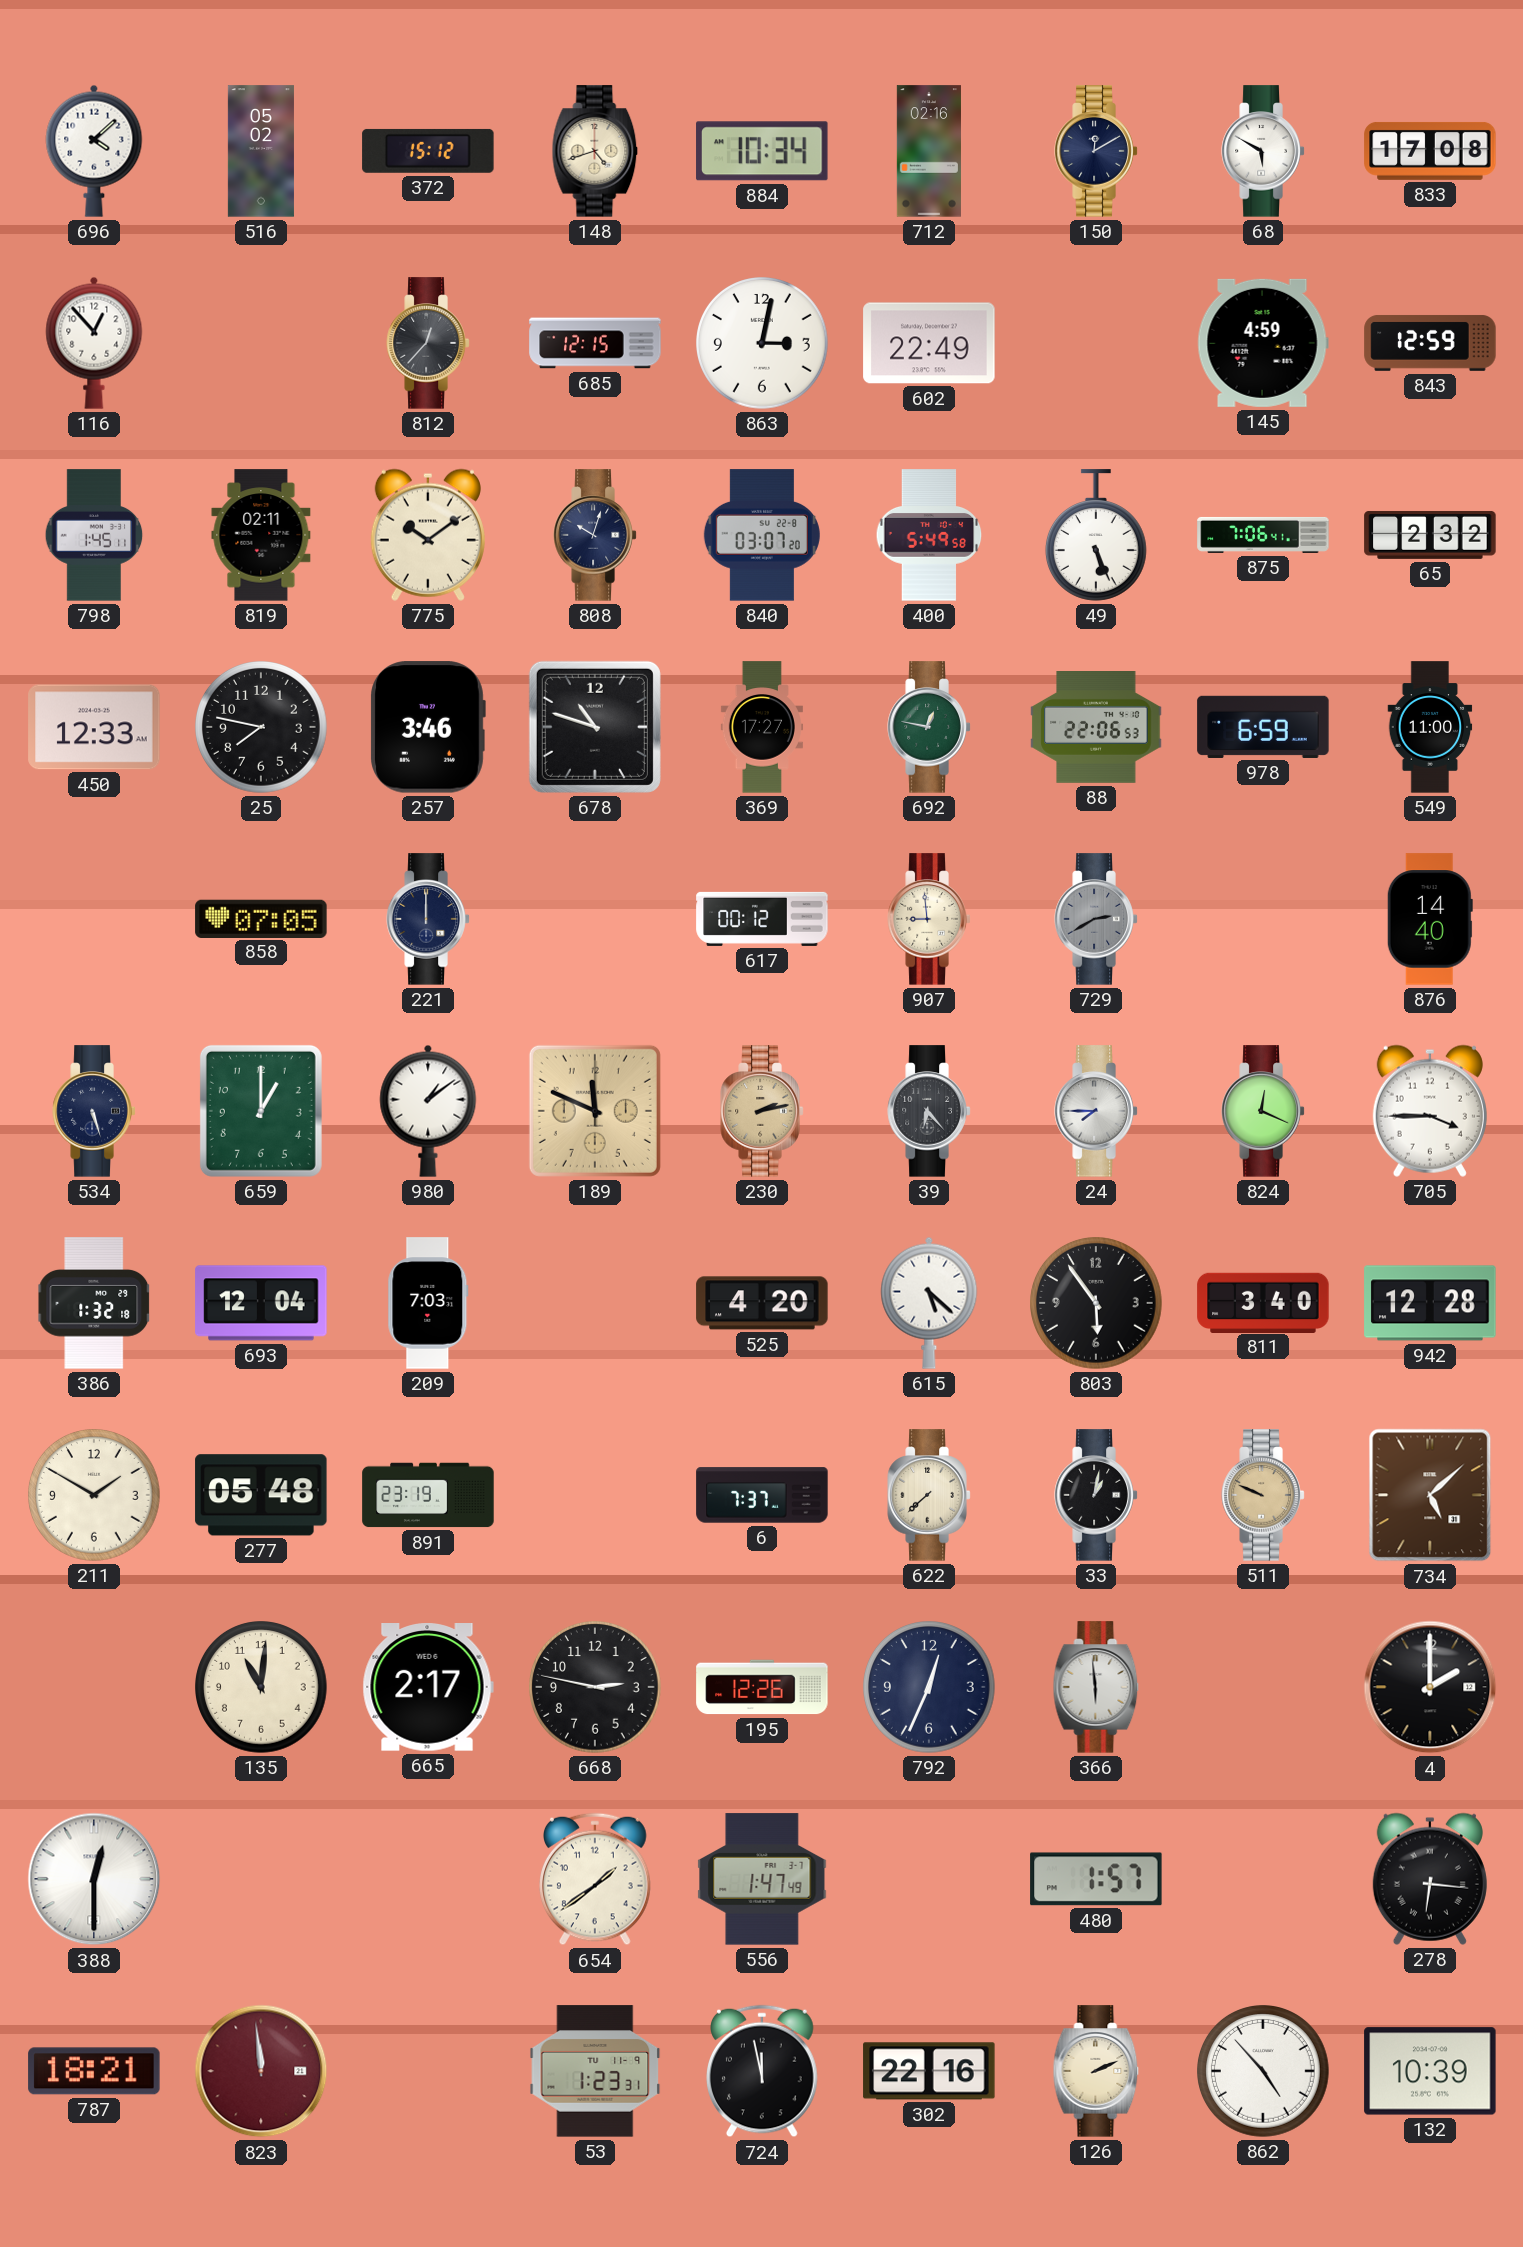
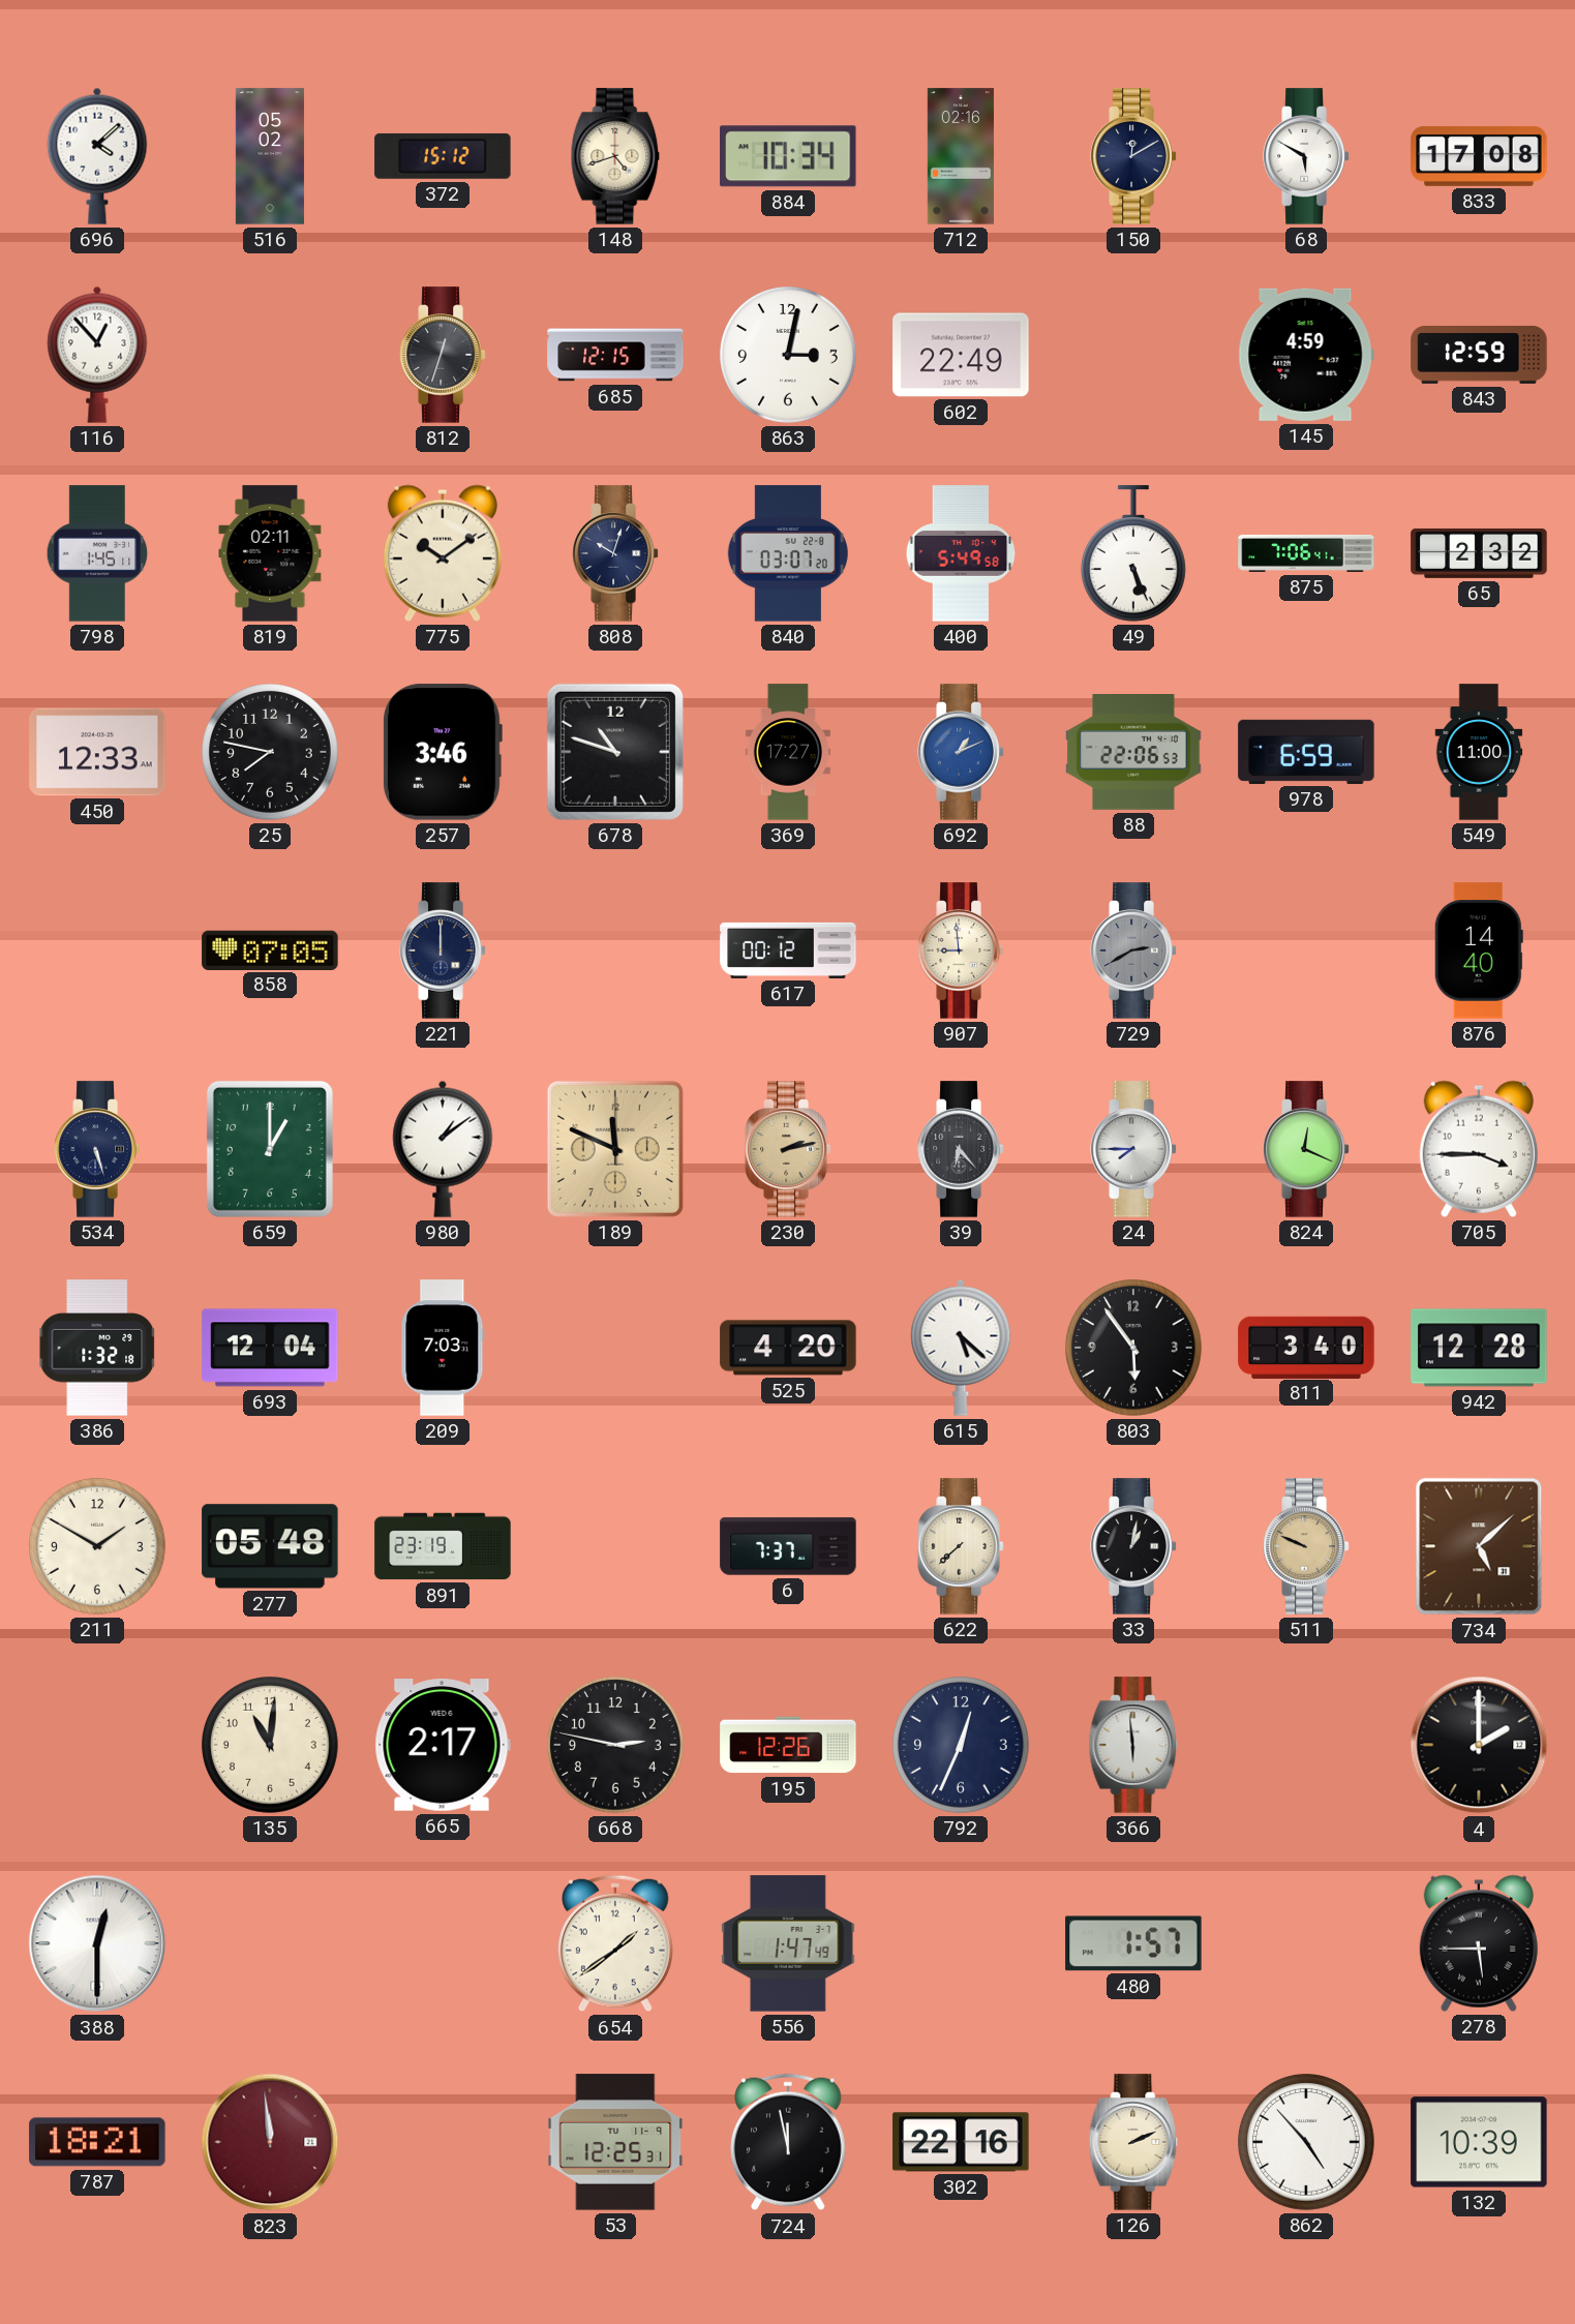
812: 12:37 -> 12:33 (443, 355)
692: 12:47 -> 1:11 (961, 752)
692 dial: green -> blue (961, 752)
278: 6:16 -> 5:45 (1479, 1943)
53: 1:23 -> 12:25 (615, 2142)
